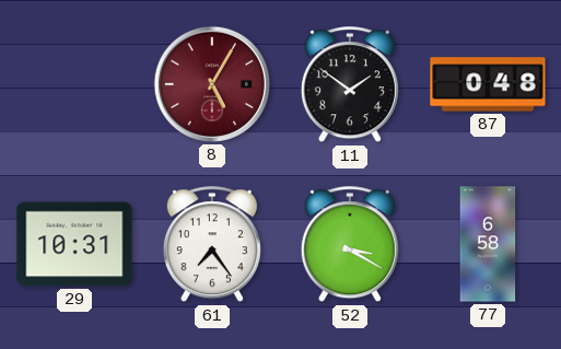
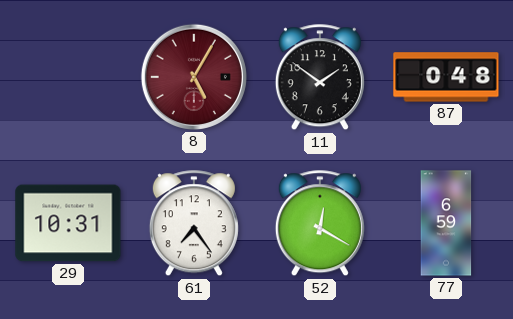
52: 3:20 -> 12:20 (320, 224)
77: 6:58 -> 6:59 (446, 223)
